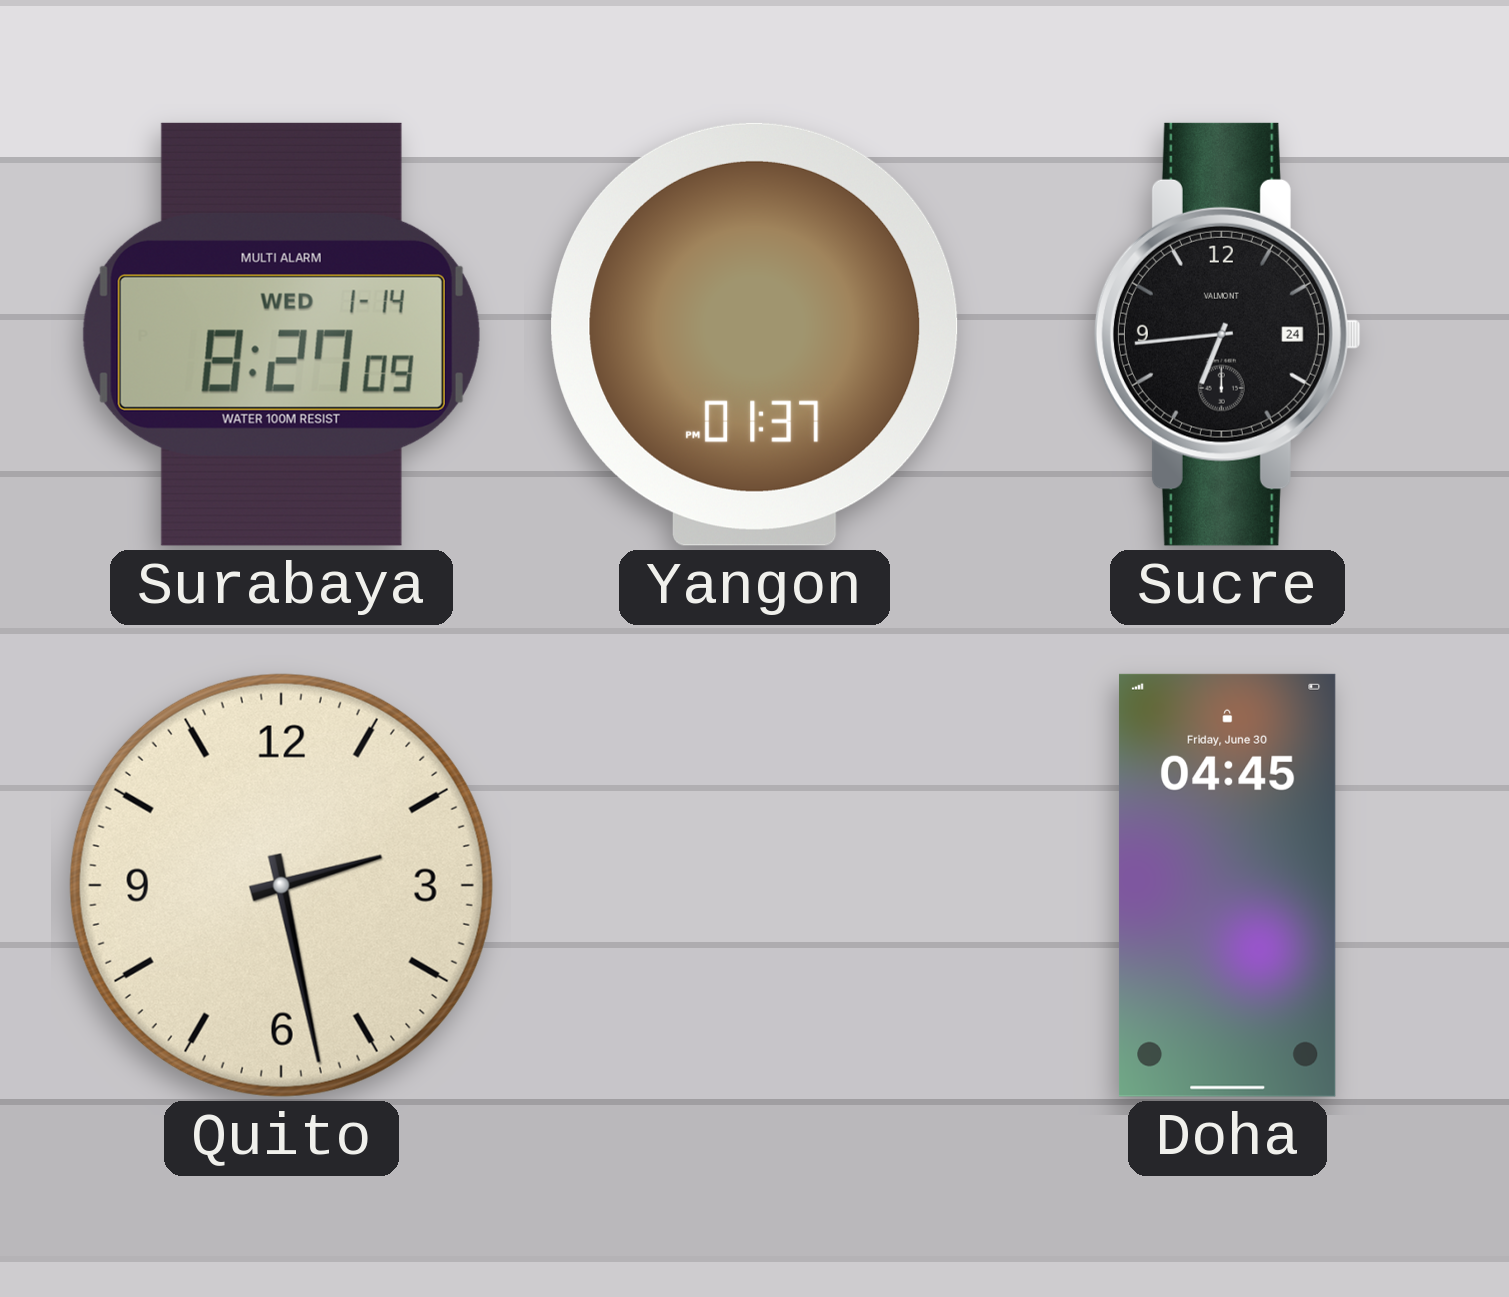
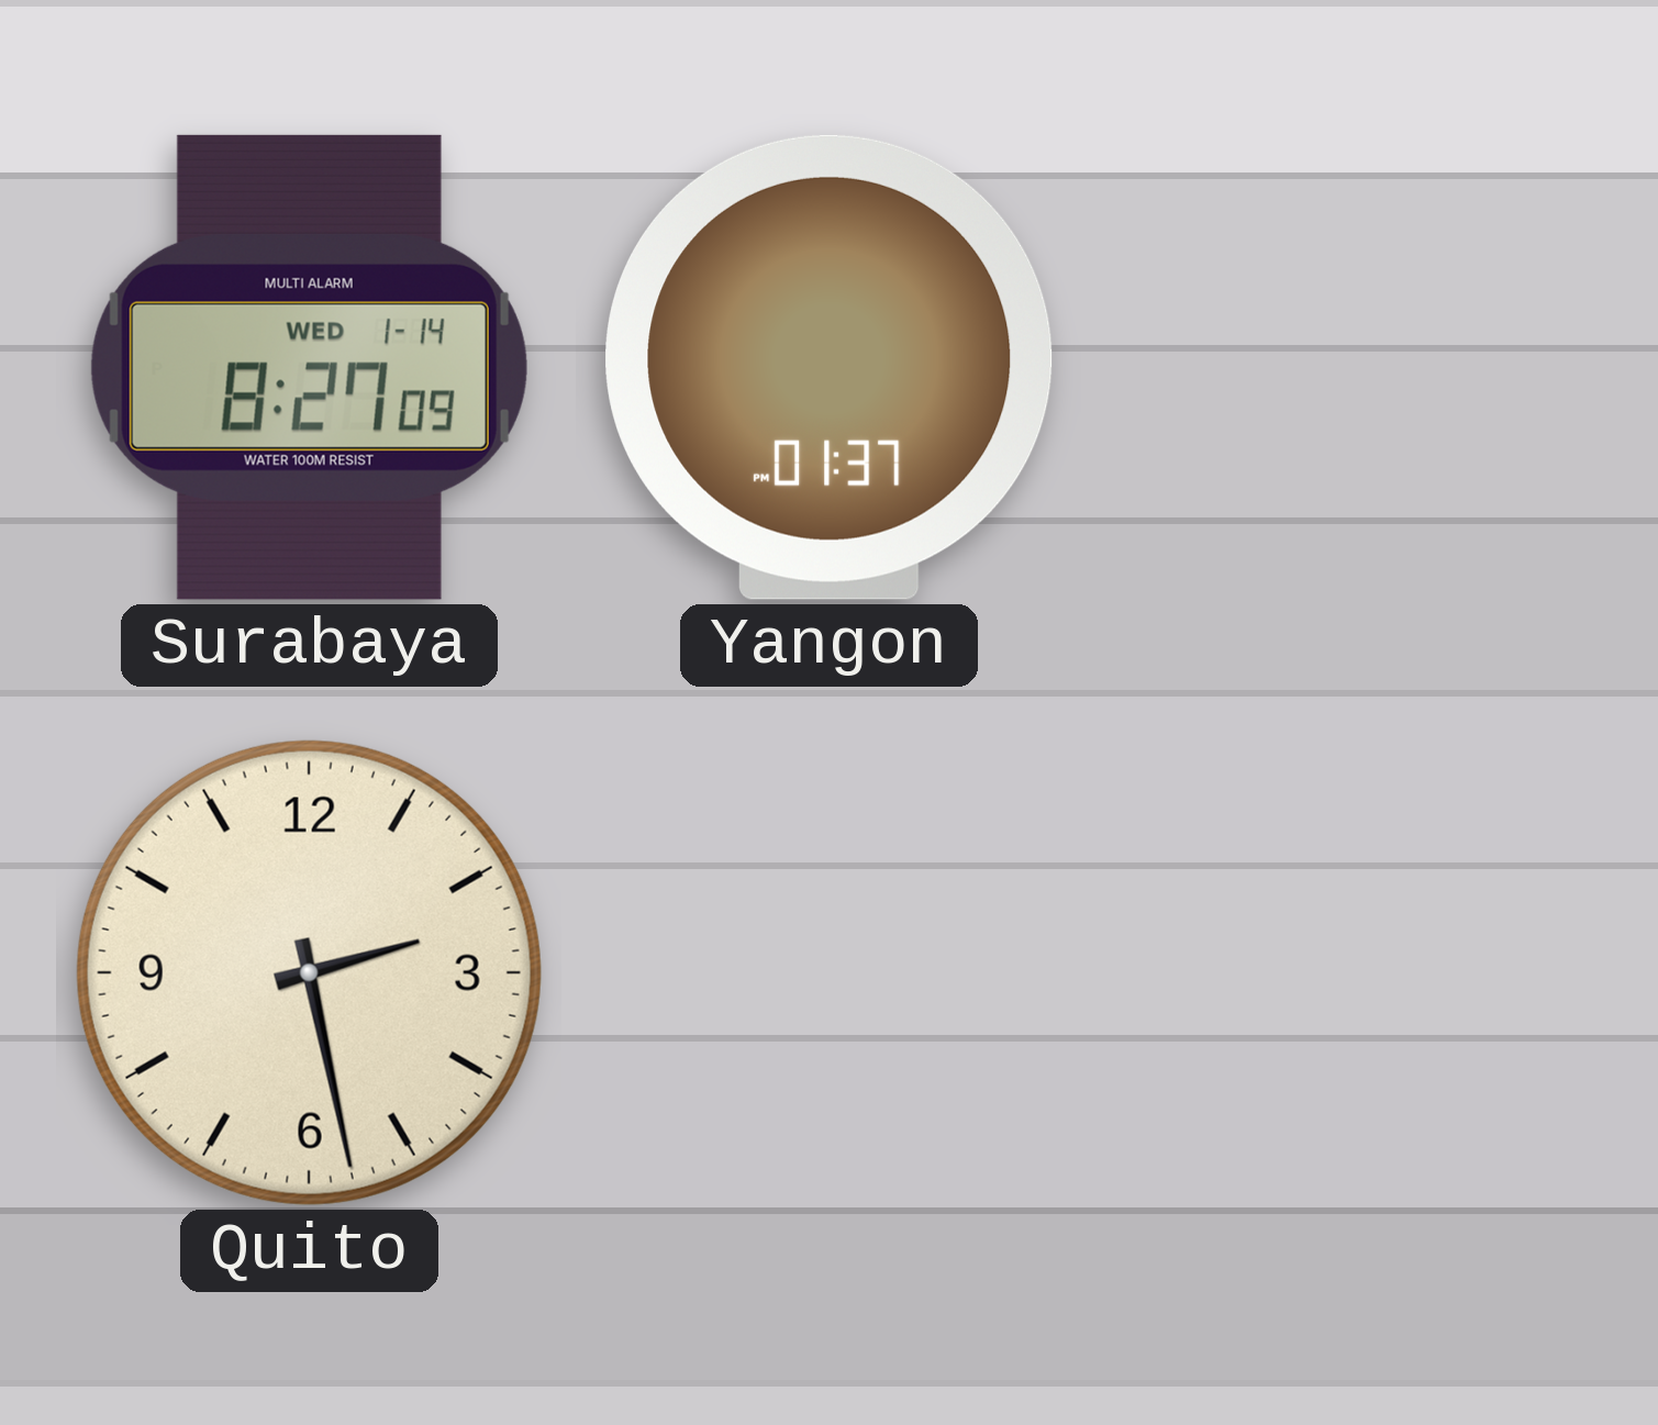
Sucre: 6:44 -> none (1227, 334)
Doha: 04:45 -> none (1227, 885)
